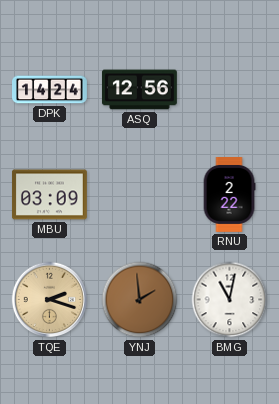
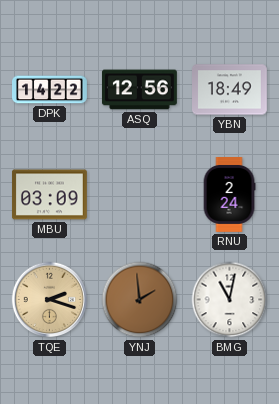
DPK: 14:24 -> 14:22 (50, 90)
YBN: none -> 18:49 (230, 90)
RNU: 2:22 -> 2:24 (229, 195)
